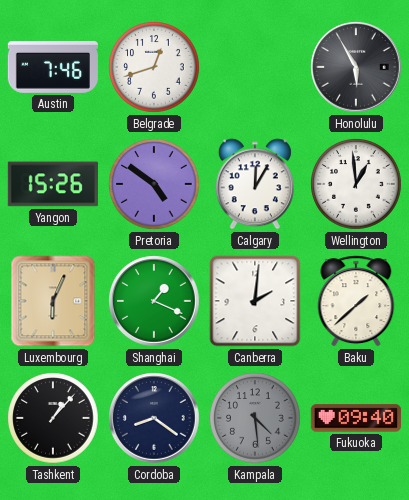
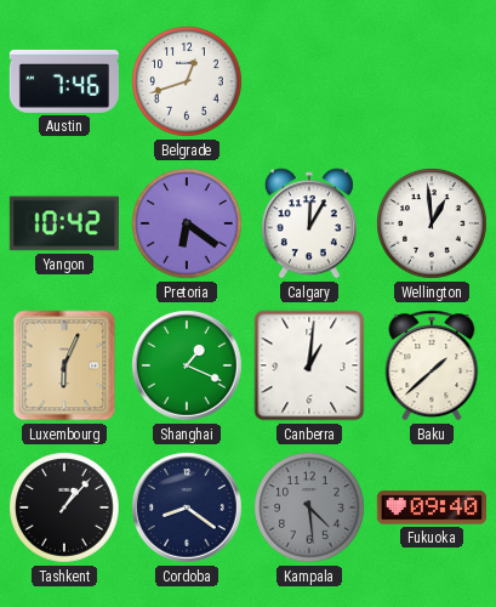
Honolulu: 5:55 -> none (356, 67)
Yangon: 15:26 -> 10:42 (64, 223)
Pretoria: 4:51 -> 6:21 (187, 223)
Canberra: 2:01 -> 1:01 (309, 365)
